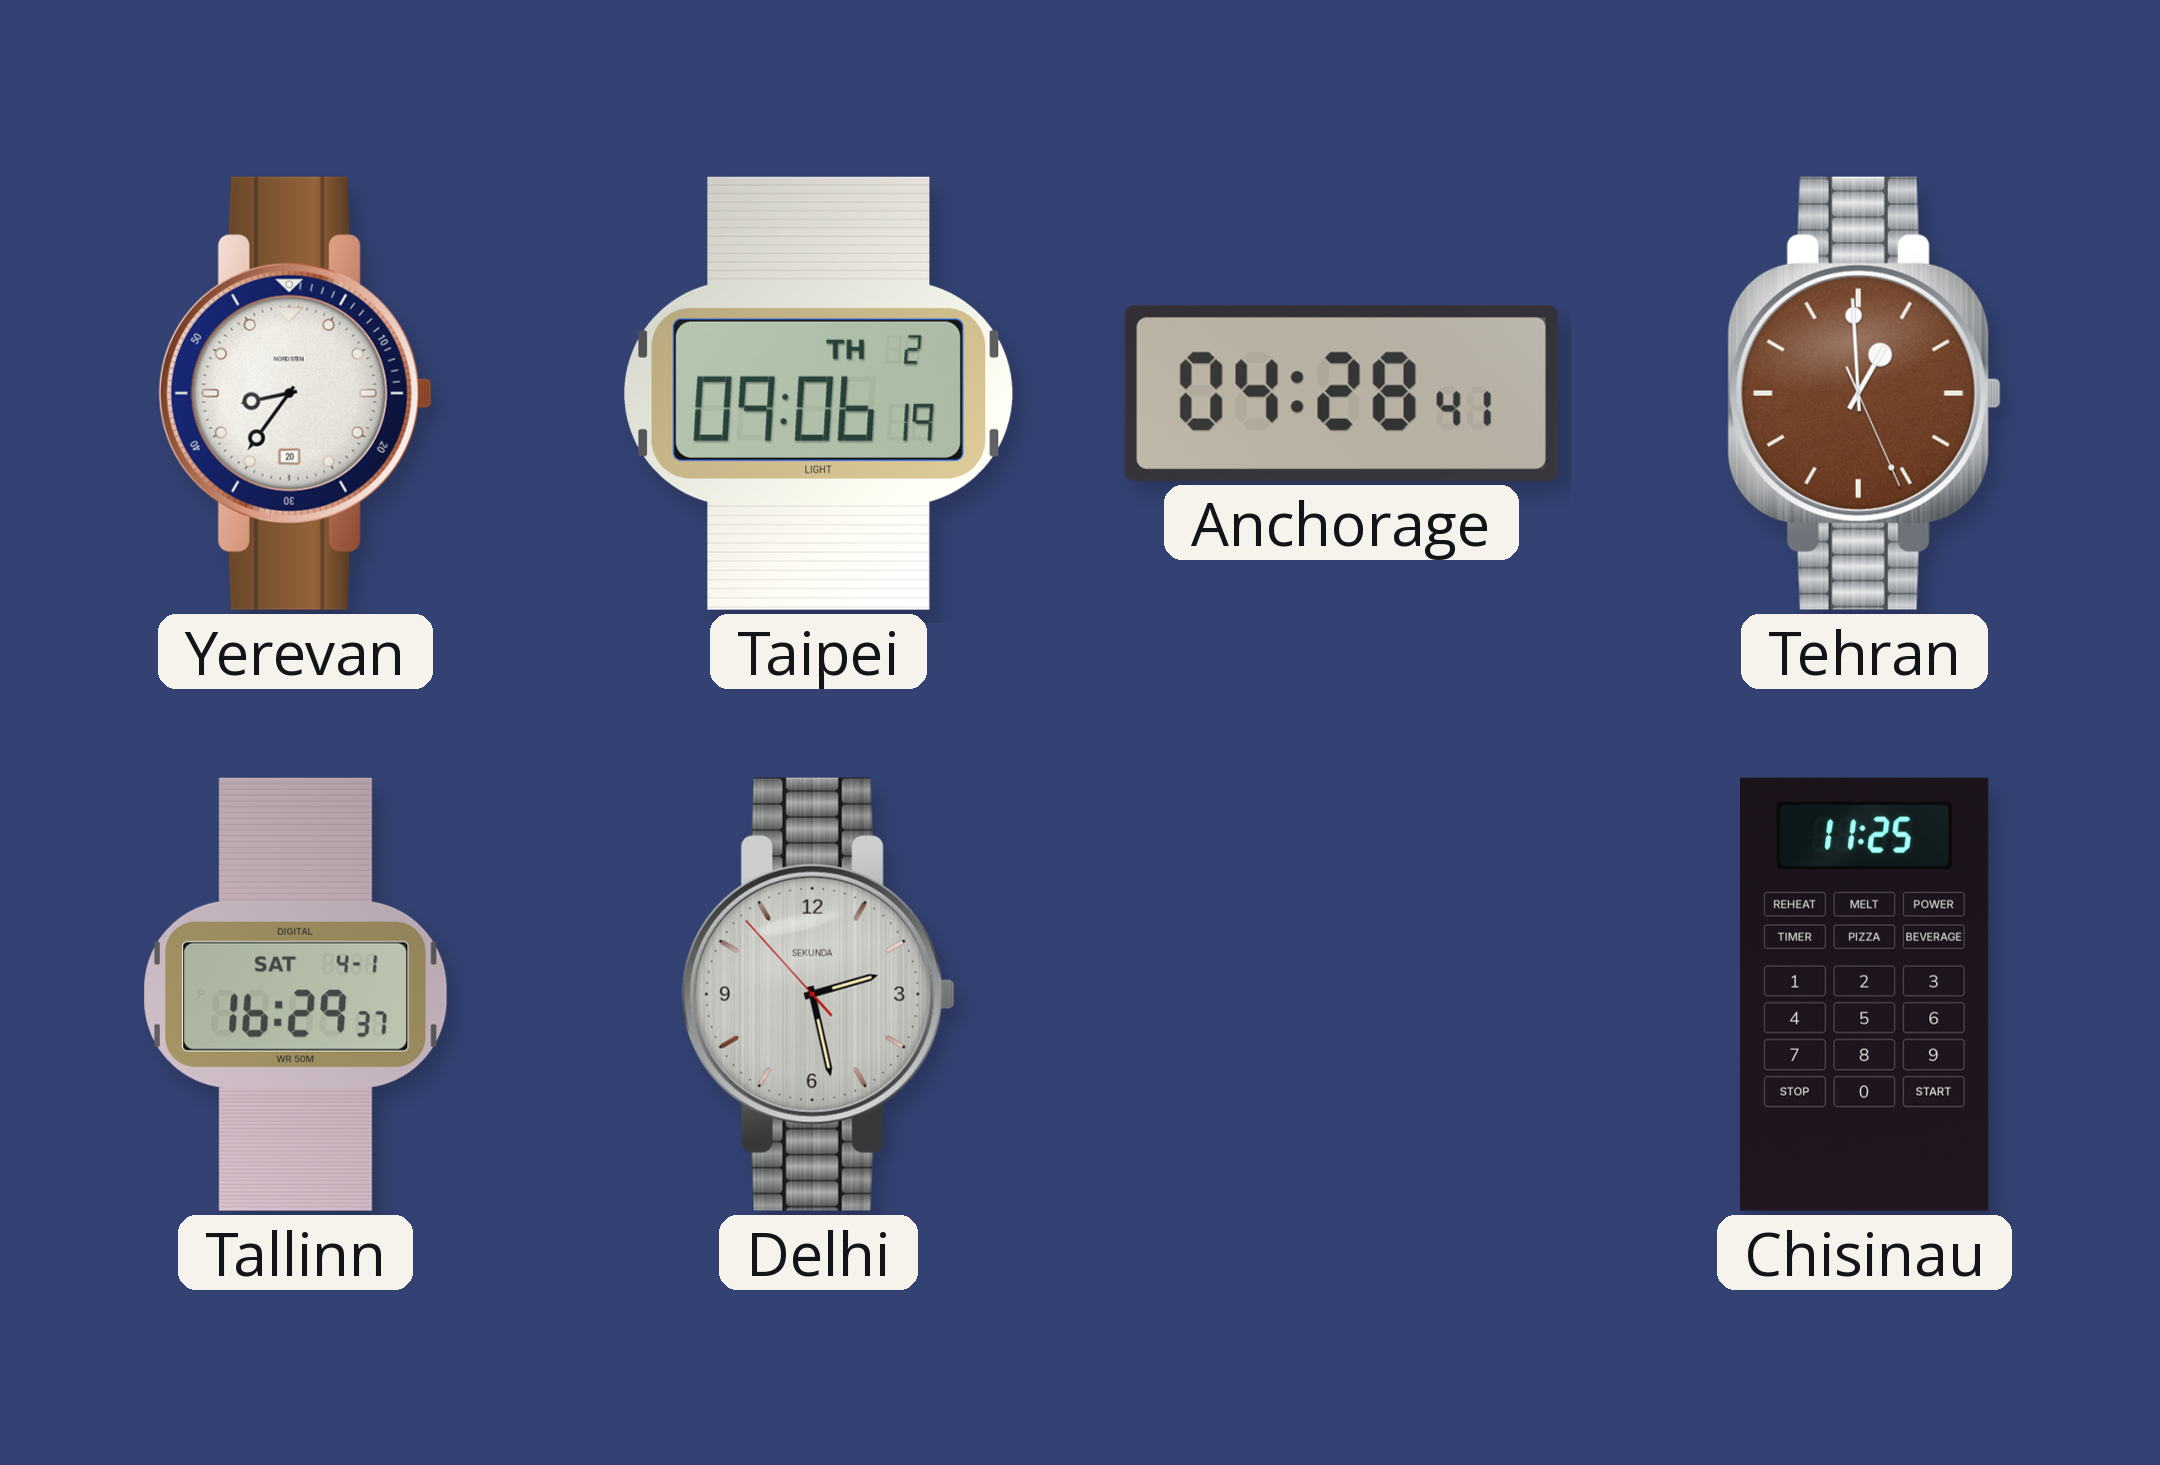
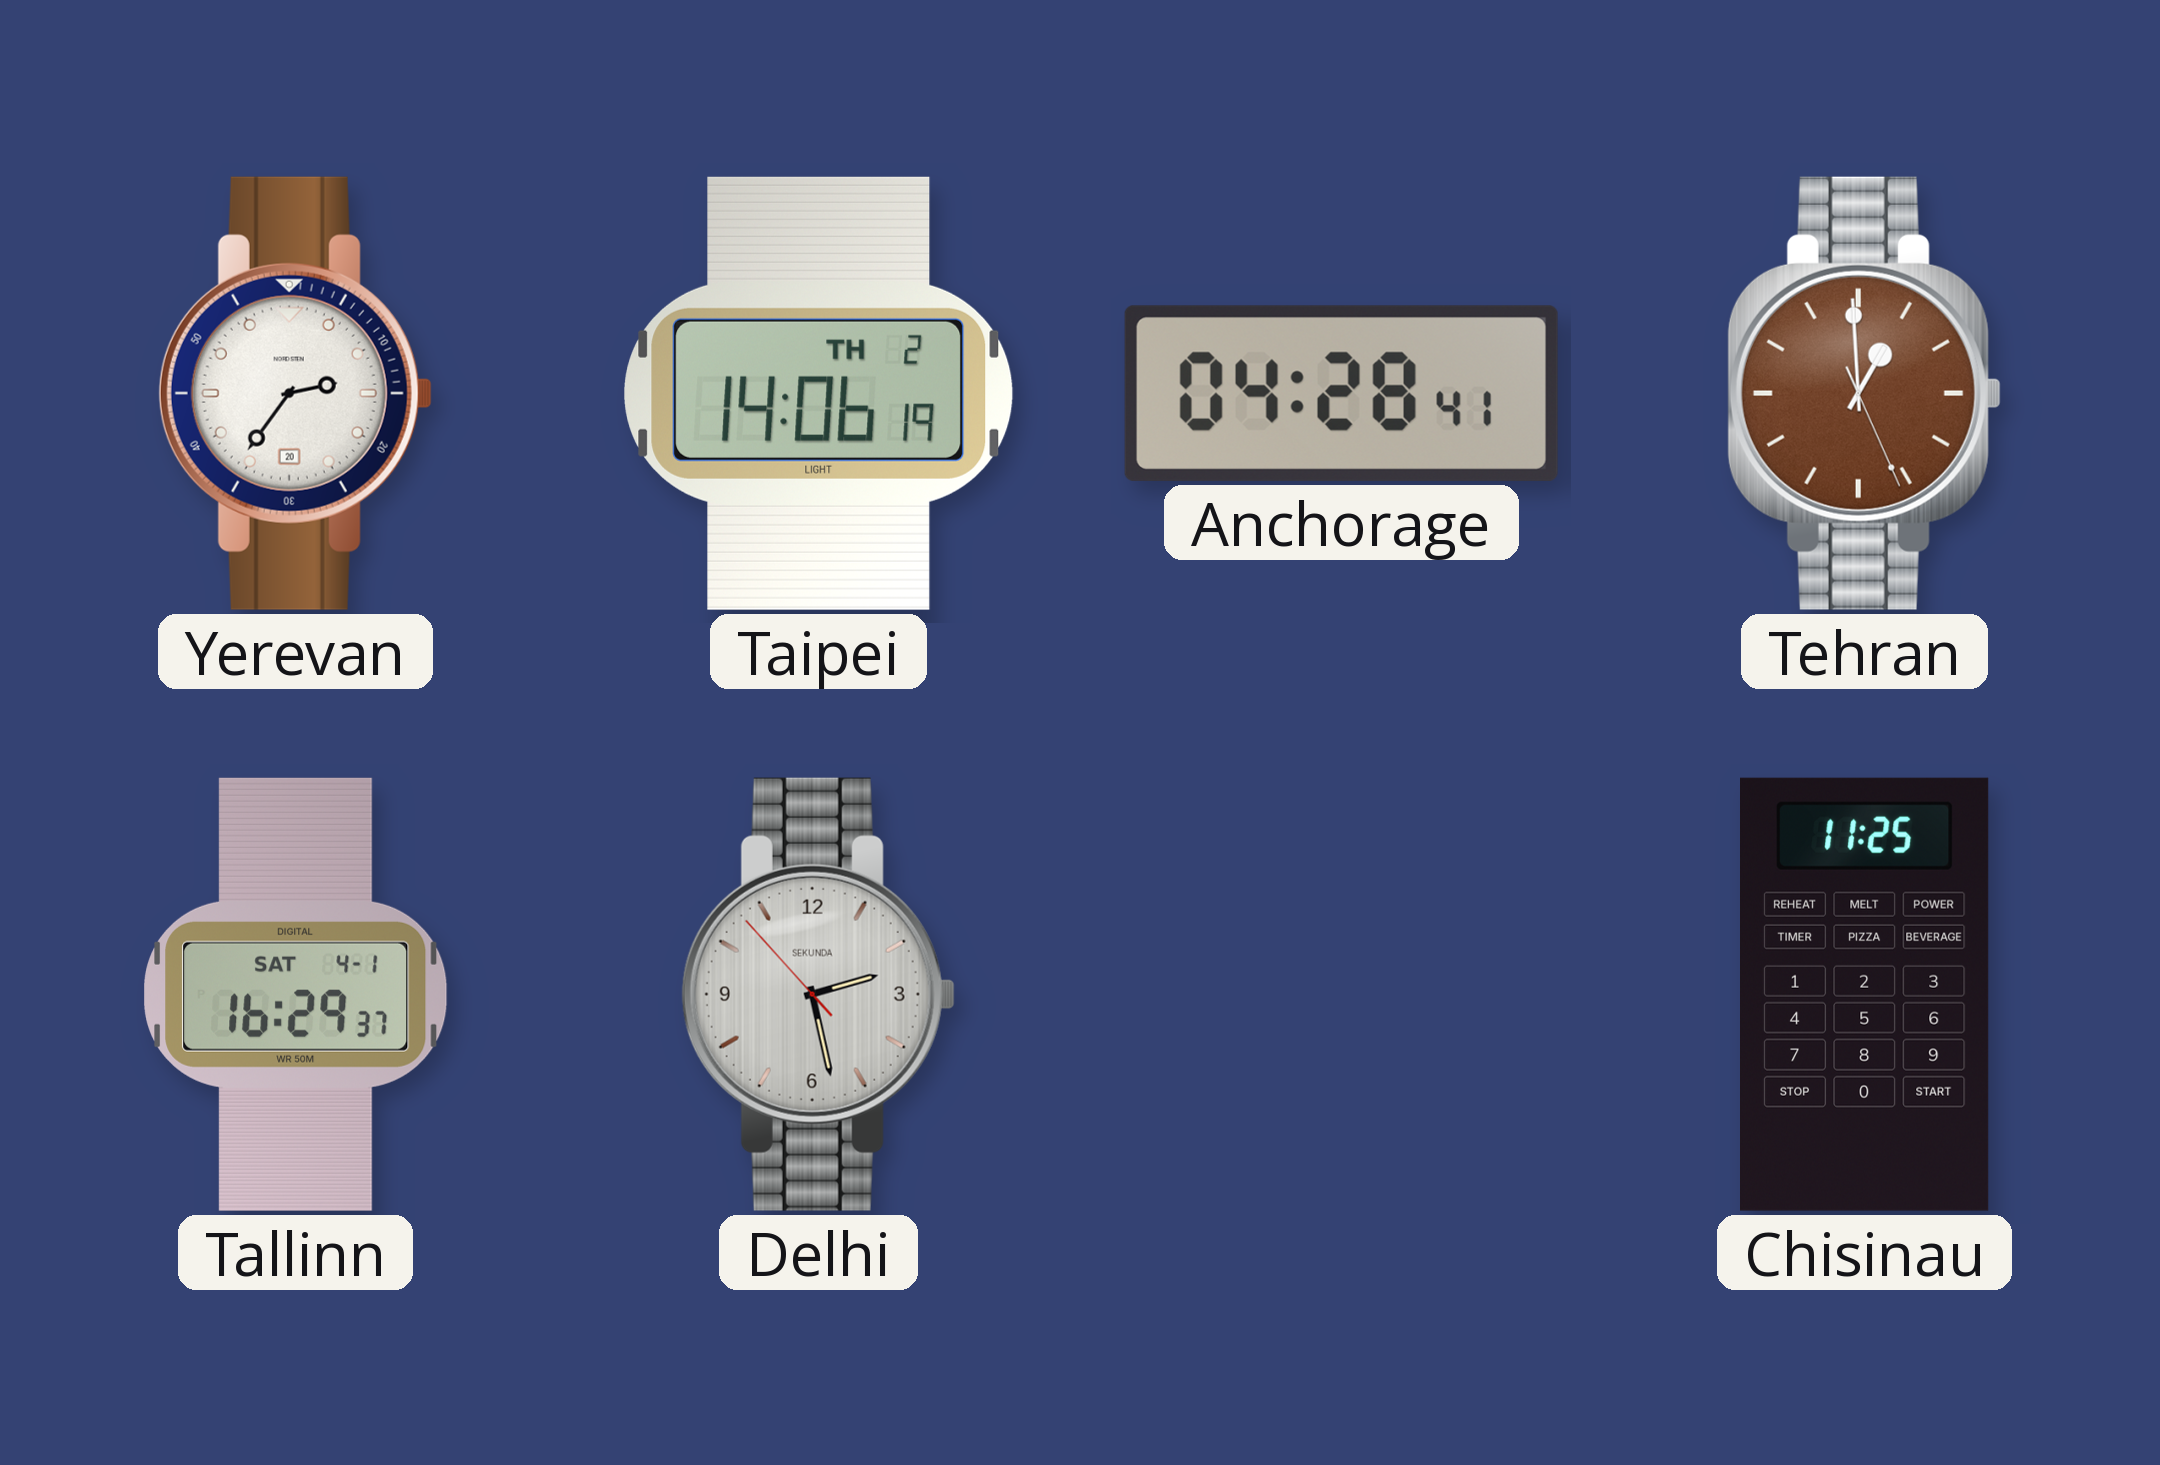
Yerevan: 8:36 -> 2:36 (295, 393)
Taipei: 09:06 -> 14:06 (819, 393)
